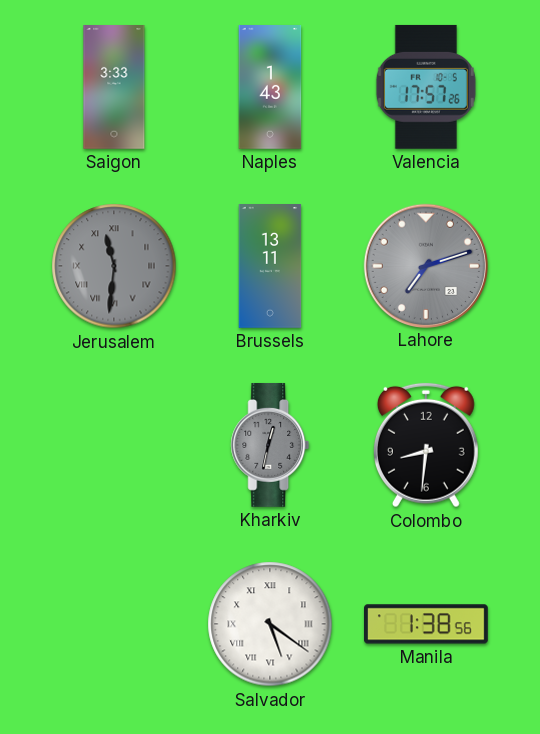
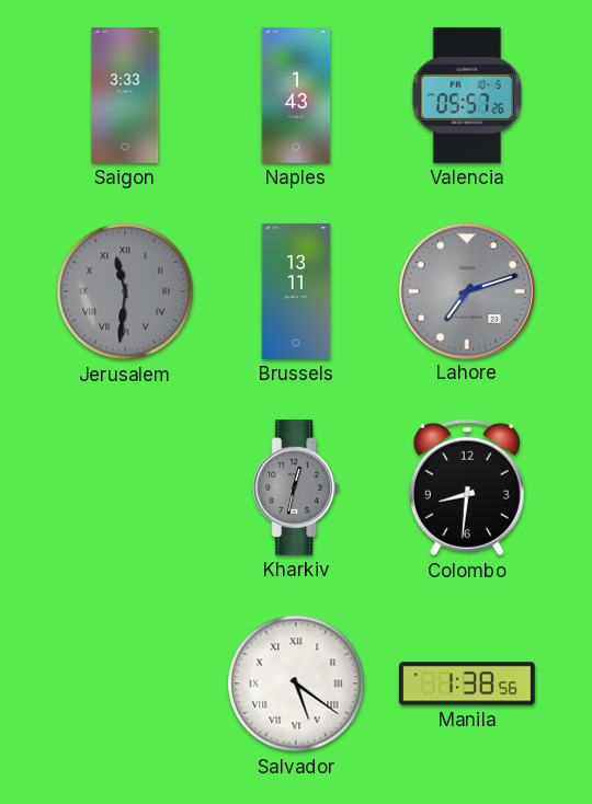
Valencia: 17:57 -> 05:57 (467, 95)
